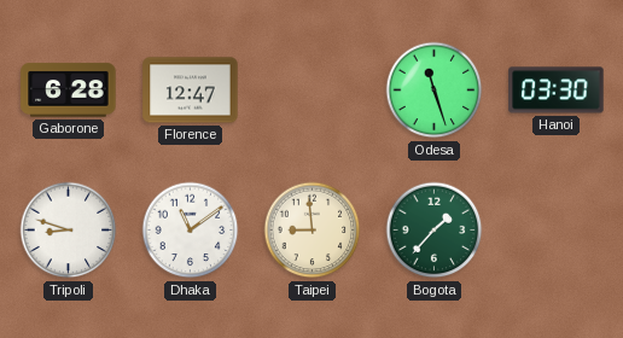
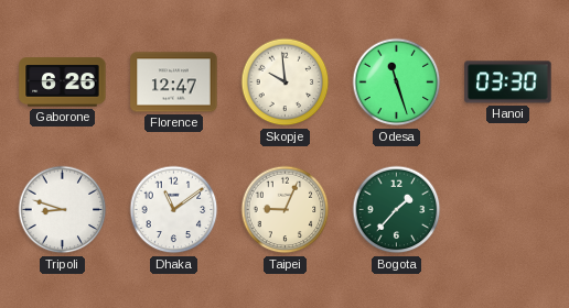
Gaborone: 6:28 -> 6:26 (63, 82)
Skopje: none -> 9:59 (286, 82)
Taipei: 8:59 -> 9:04 (286, 210)
